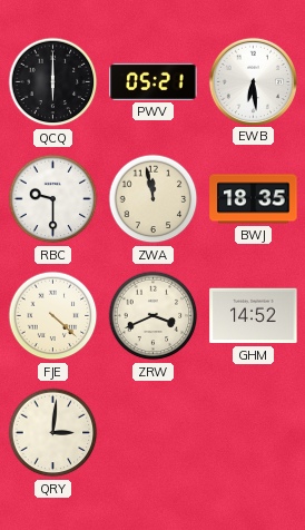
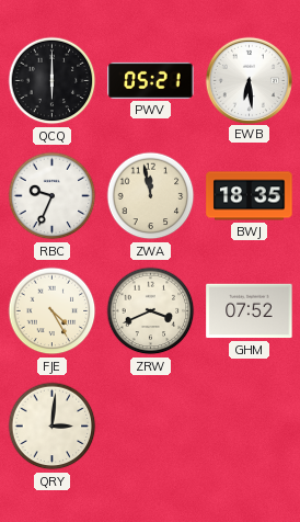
RBC: 9:30 -> 9:34 (53, 196)
FJE: 4:22 -> 4:25 (53, 311)
GHM: 14:52 -> 07:52 (250, 311)
